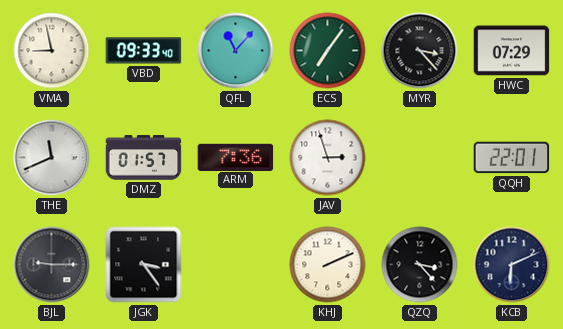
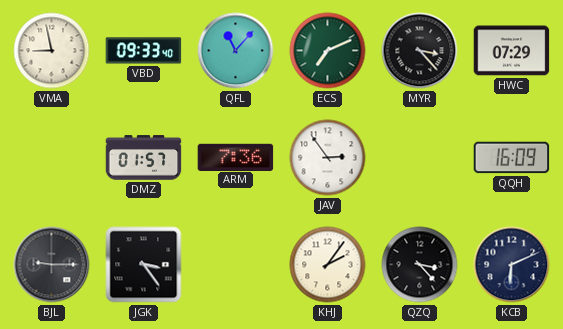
ECS: 7:06 -> 7:11 (328, 51)
THE: 11:41 -> none (52, 158)
JAV: 2:57 -> 2:54 (328, 158)
QQH: 22:01 -> 16:09 (512, 158)
KHJ: 2:11 -> 2:06 (328, 265)
